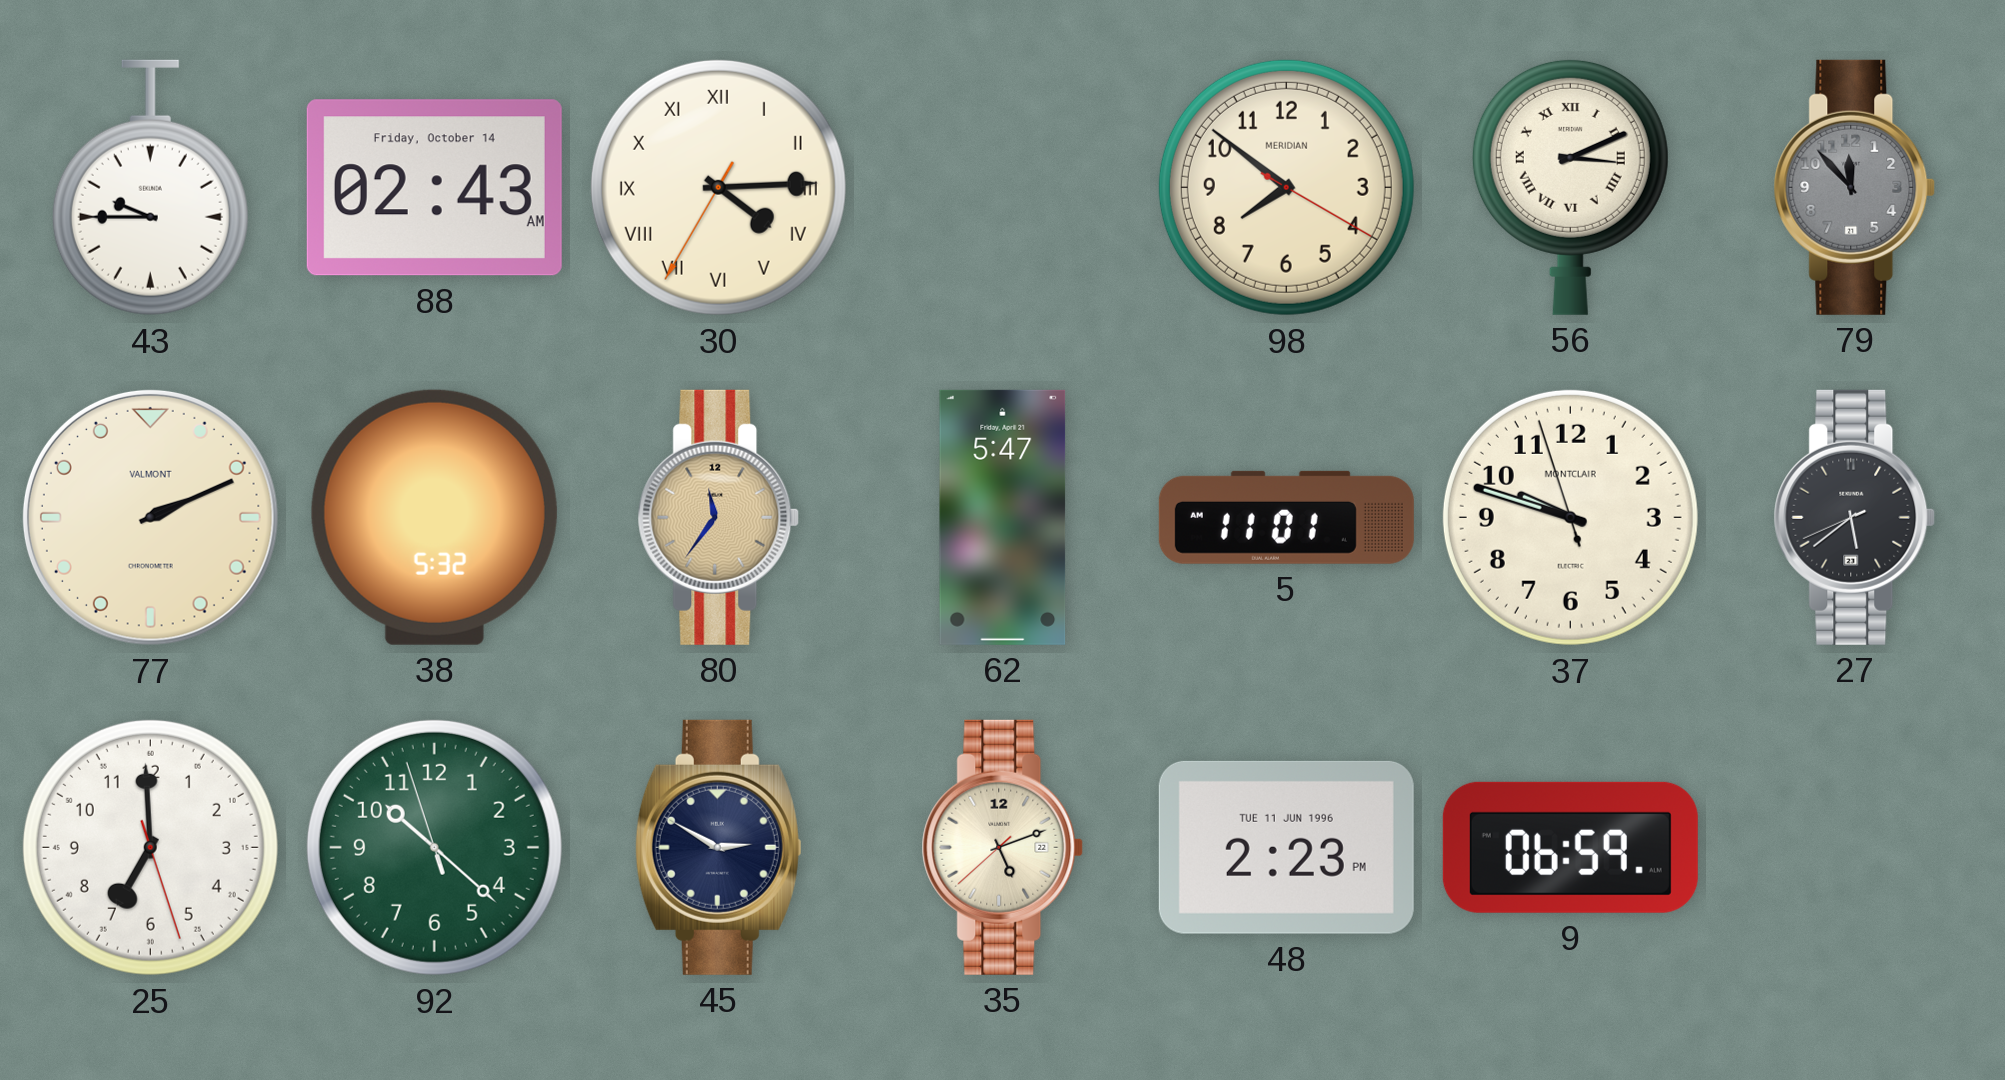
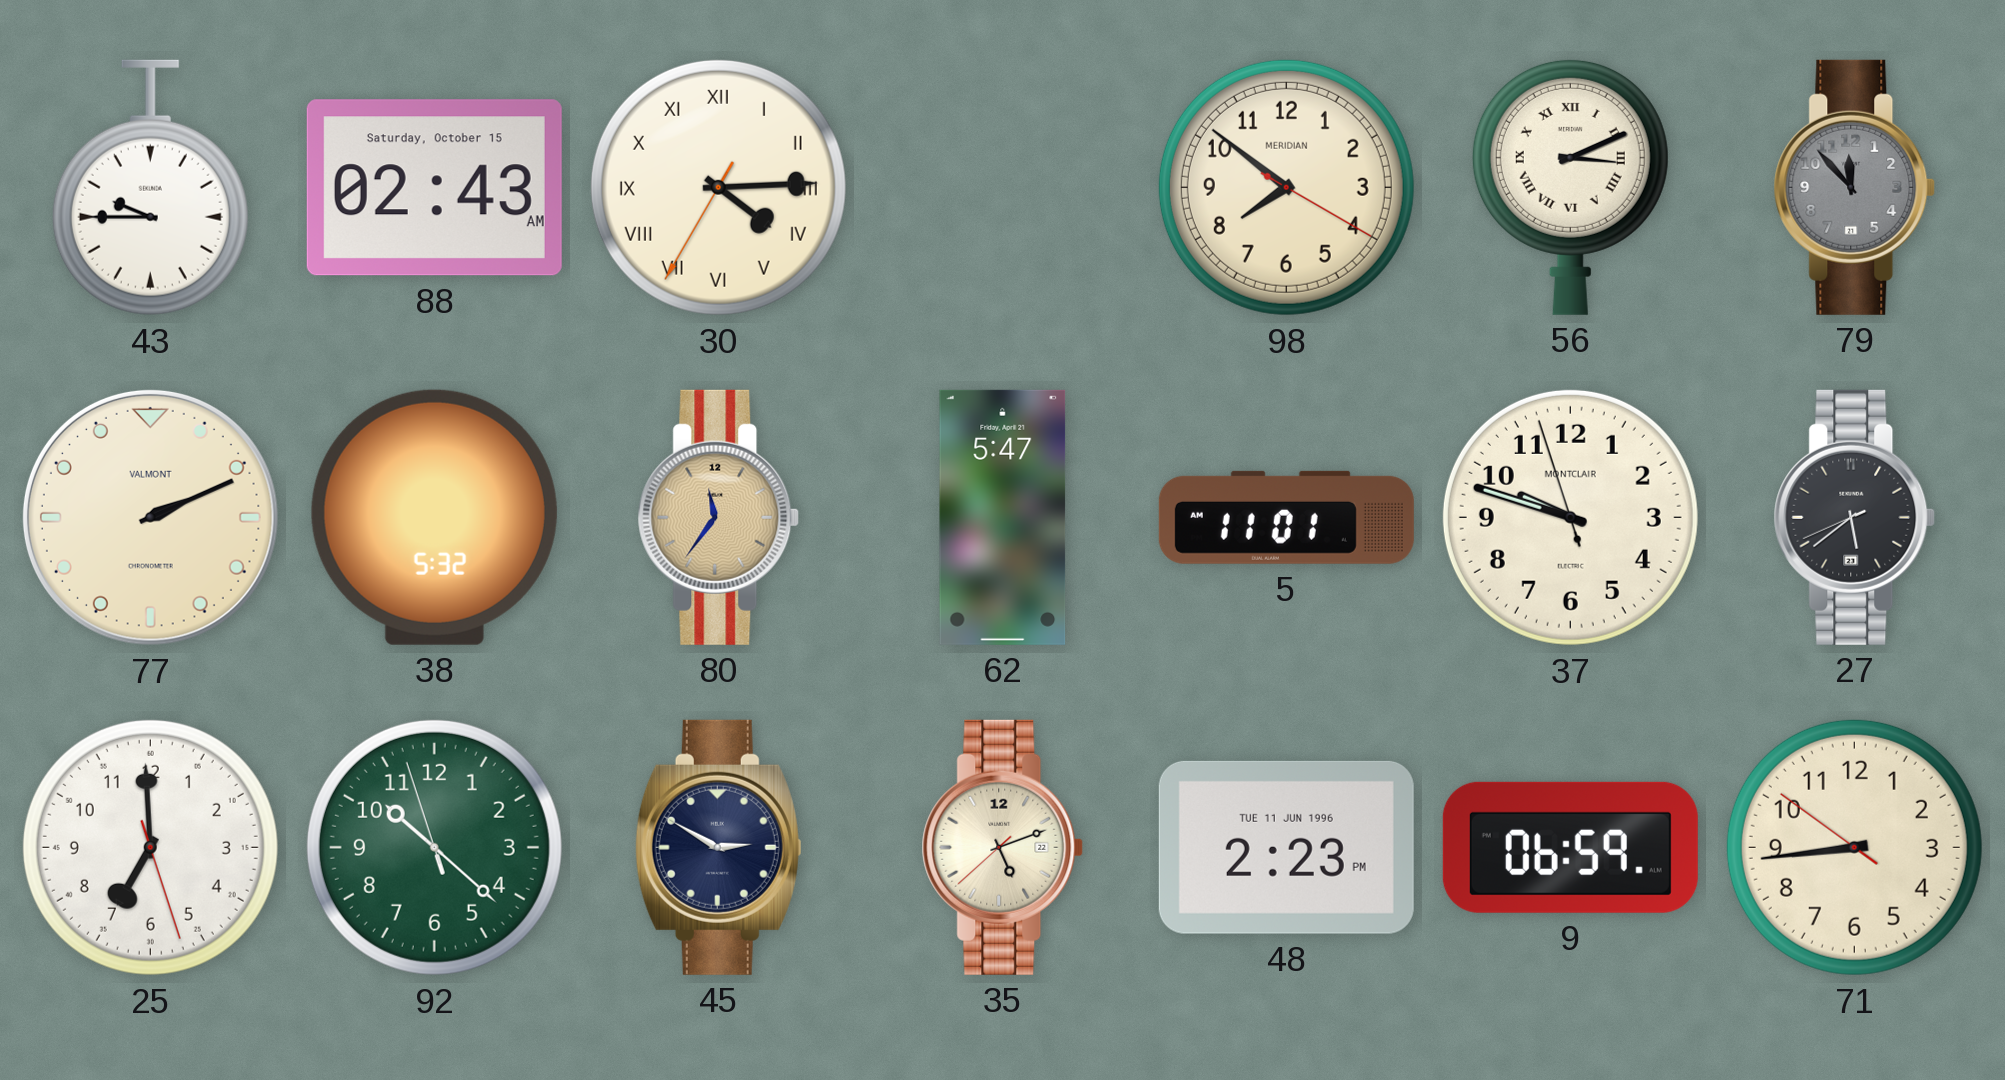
88 date: Friday, October 14 -> Saturday, October 15 (434, 188)
71: none -> 8:43 (1854, 847)
